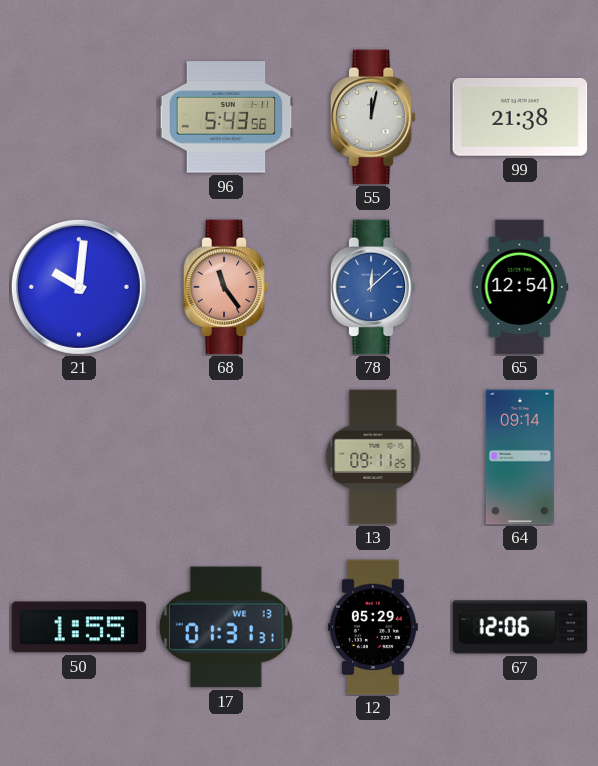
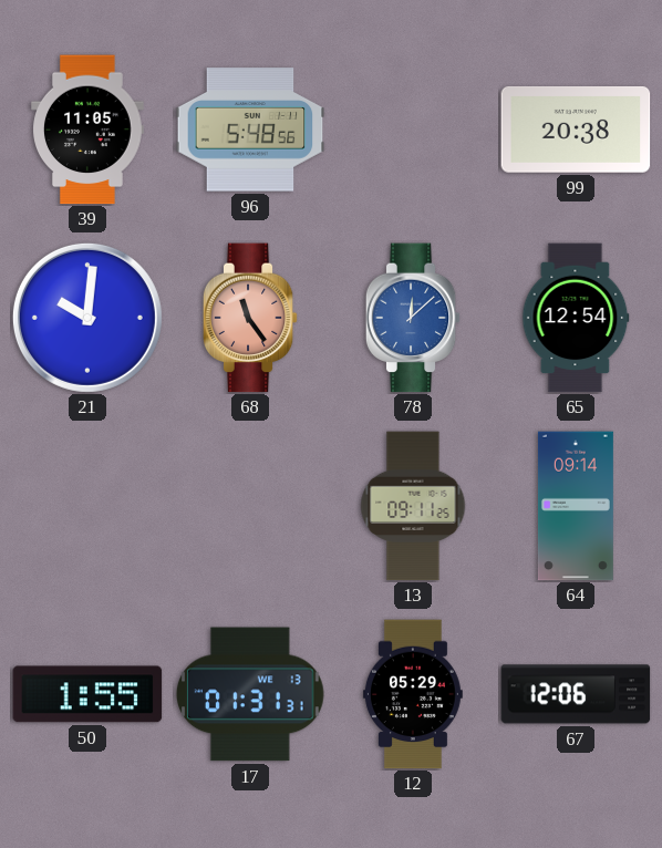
39: none -> 11:05 (89, 130)
96: 5:43 -> 5:48 (250, 130)
55: 12:02 -> none (373, 117)
99: 21:38 -> 20:38 (576, 130)
